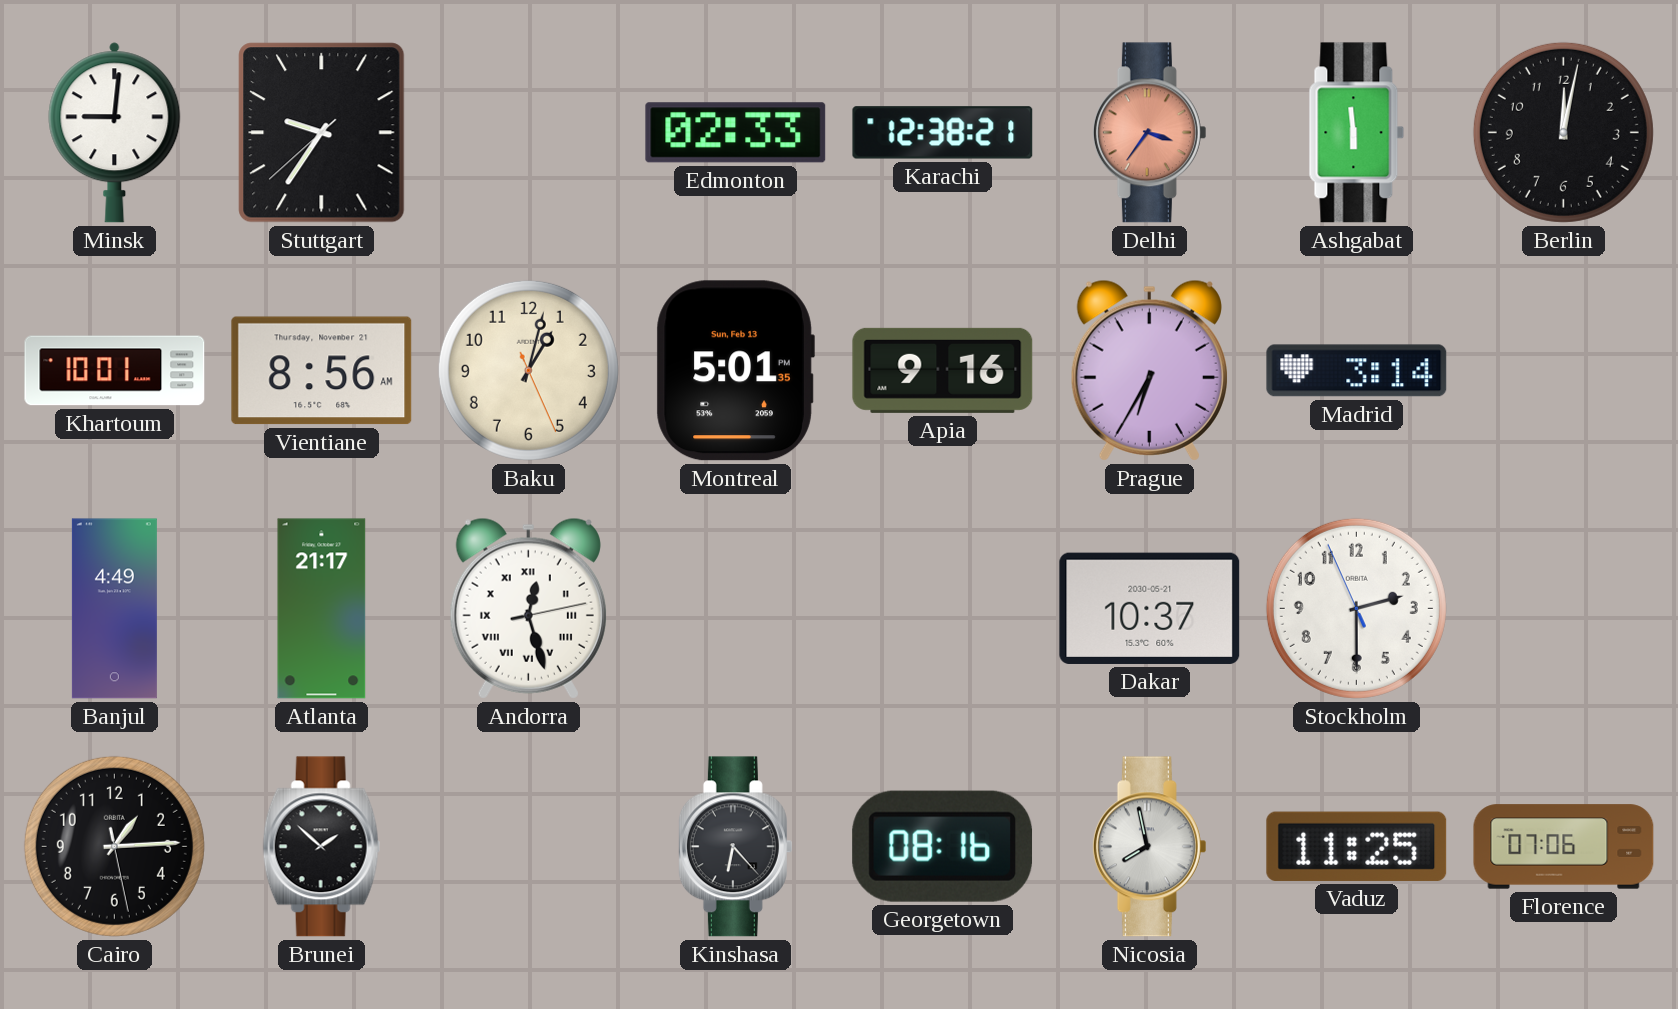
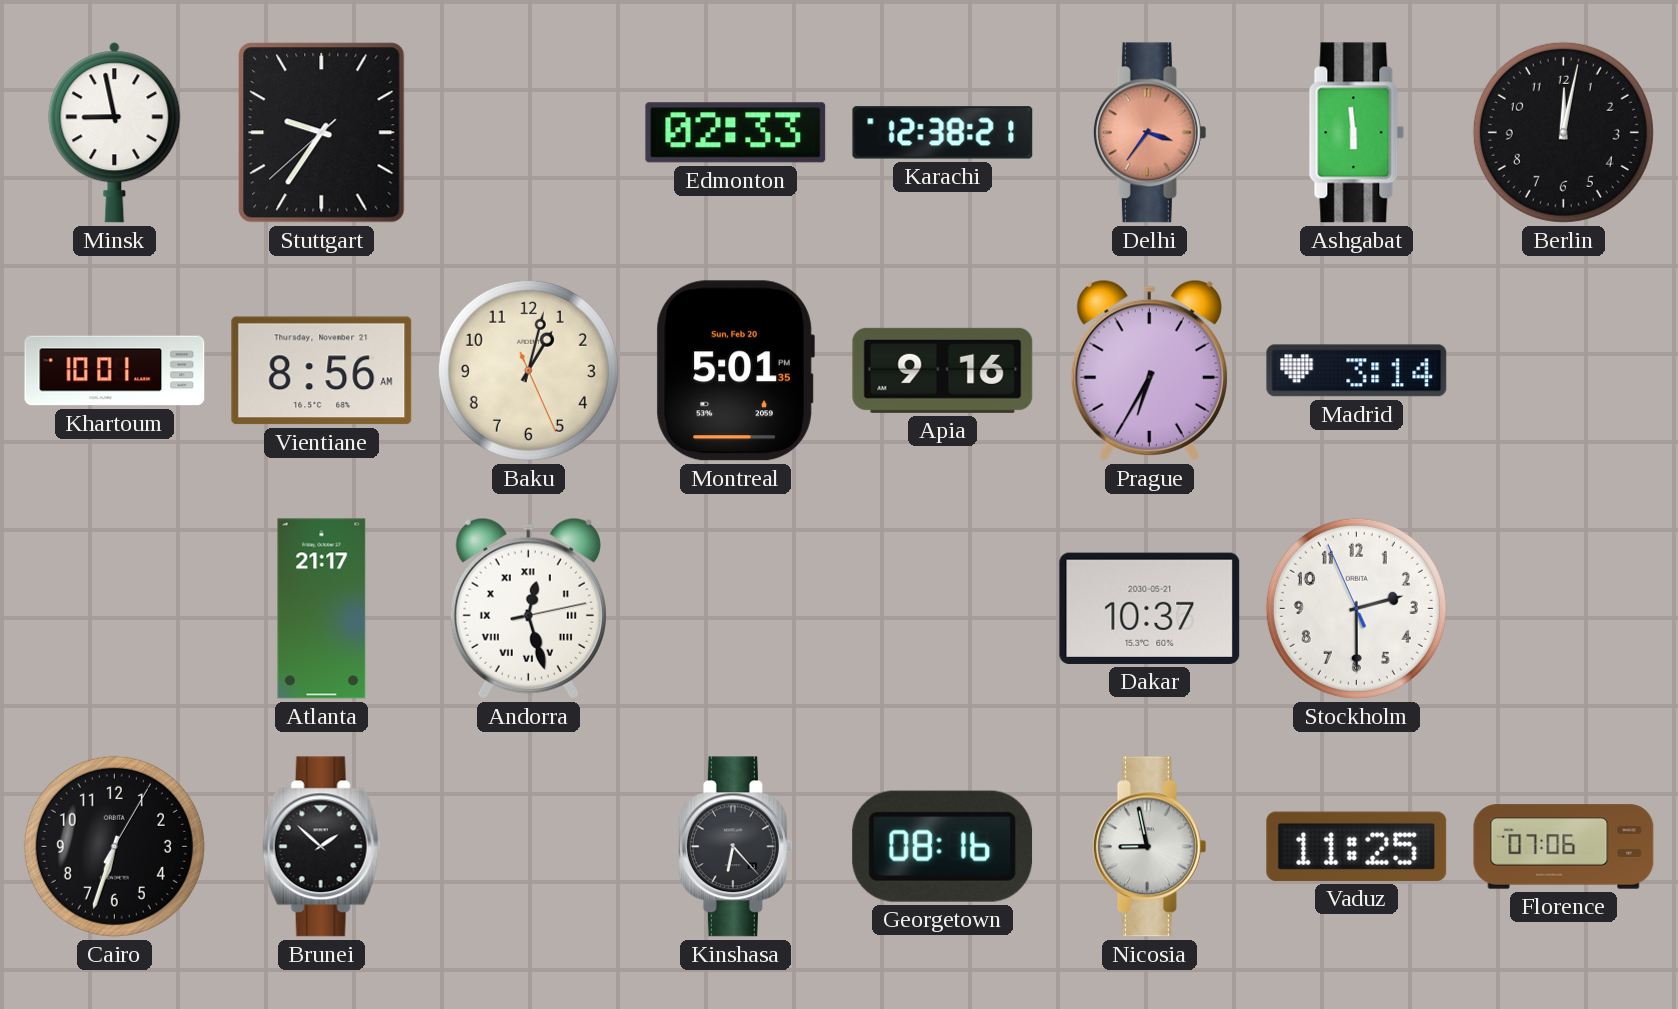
Minsk: 9:01 -> 8:58 (115, 133)
Montreal date: Sun, Feb 13 -> Sun, Feb 20 (735, 371)
Banjul: 4:49 -> none (114, 609)
Cairo: 1:14 -> 6:33 (114, 846)
Nicosia: 7:58 -> 8:58 (1149, 847)
